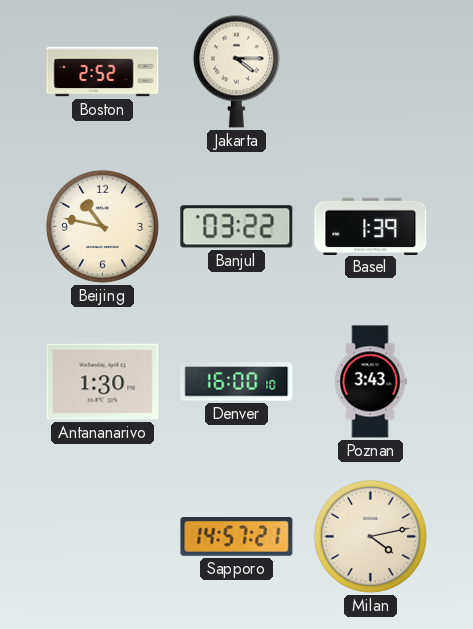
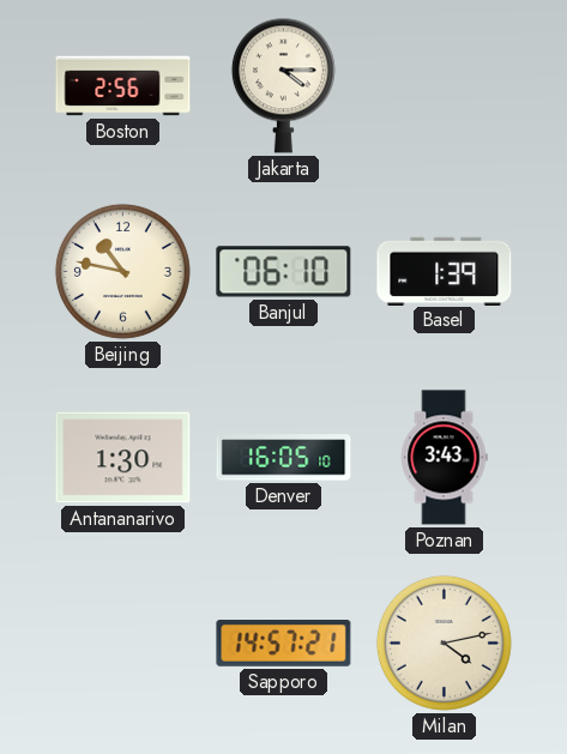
Boston: 2:52 -> 2:56 (123, 86)
Banjul: 03:22 -> 06:10 (284, 272)
Denver: 16:00 -> 16:05 (284, 458)
